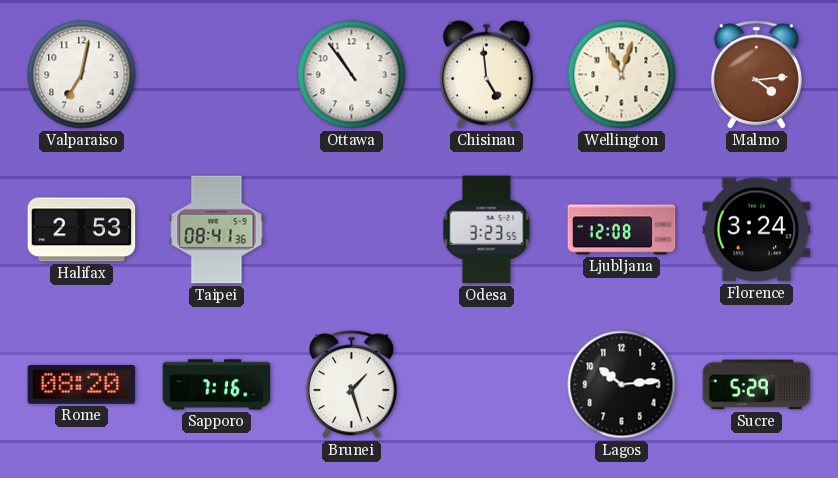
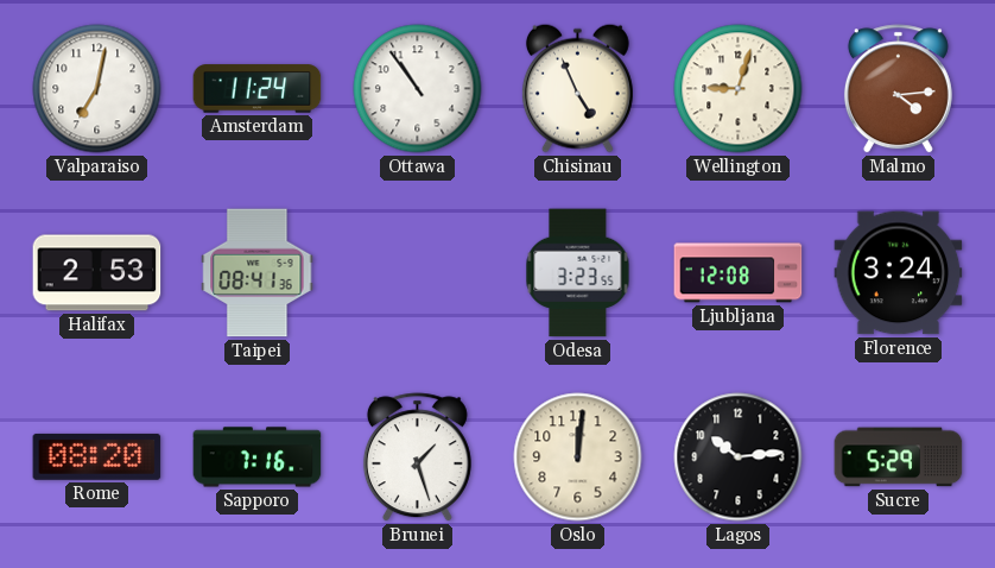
Amsterdam: none -> 11:24 (258, 89)
Chisinau: 4:59 -> 4:56 (577, 88)
Wellington: 11:03 -> 9:03 (739, 89)
Oslo: none -> 12:01 (578, 457)
